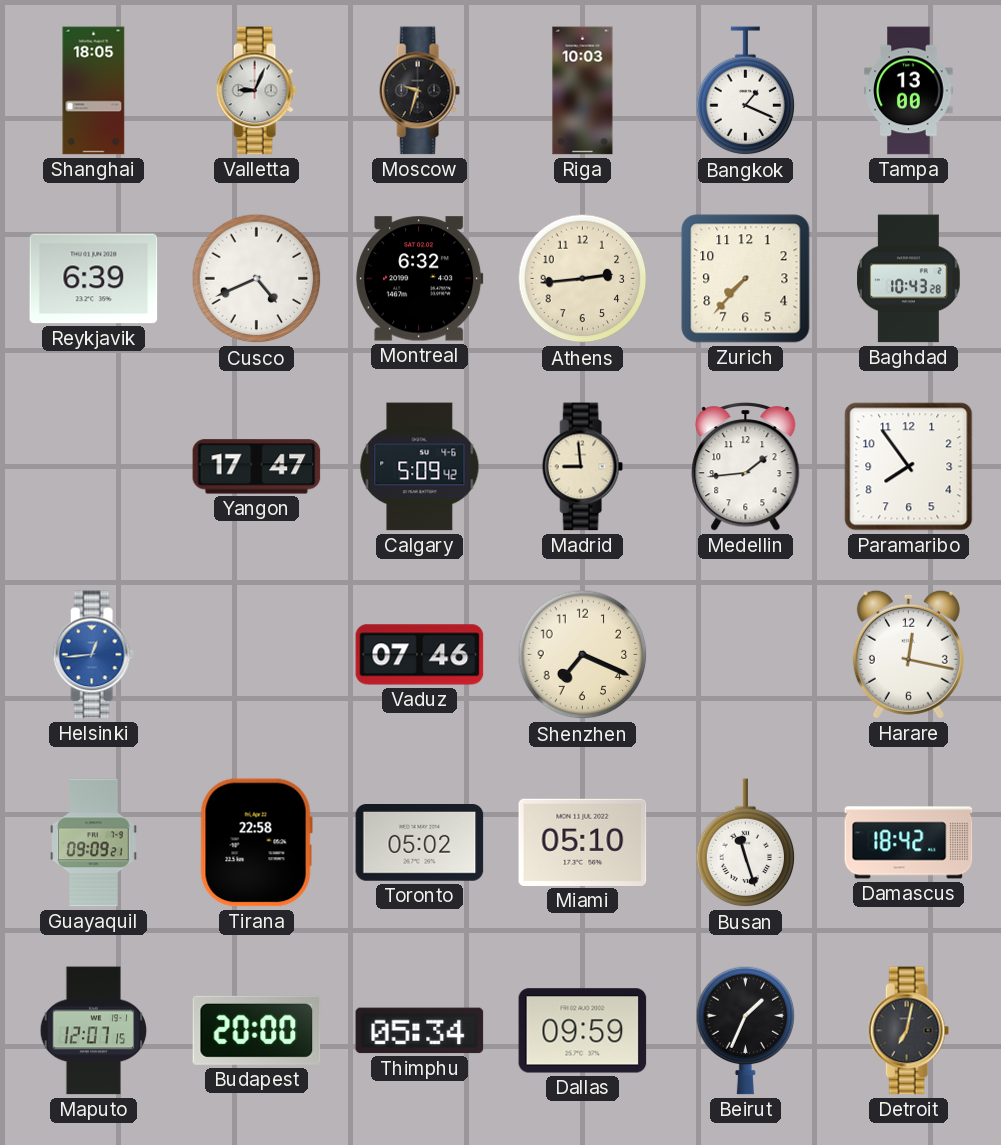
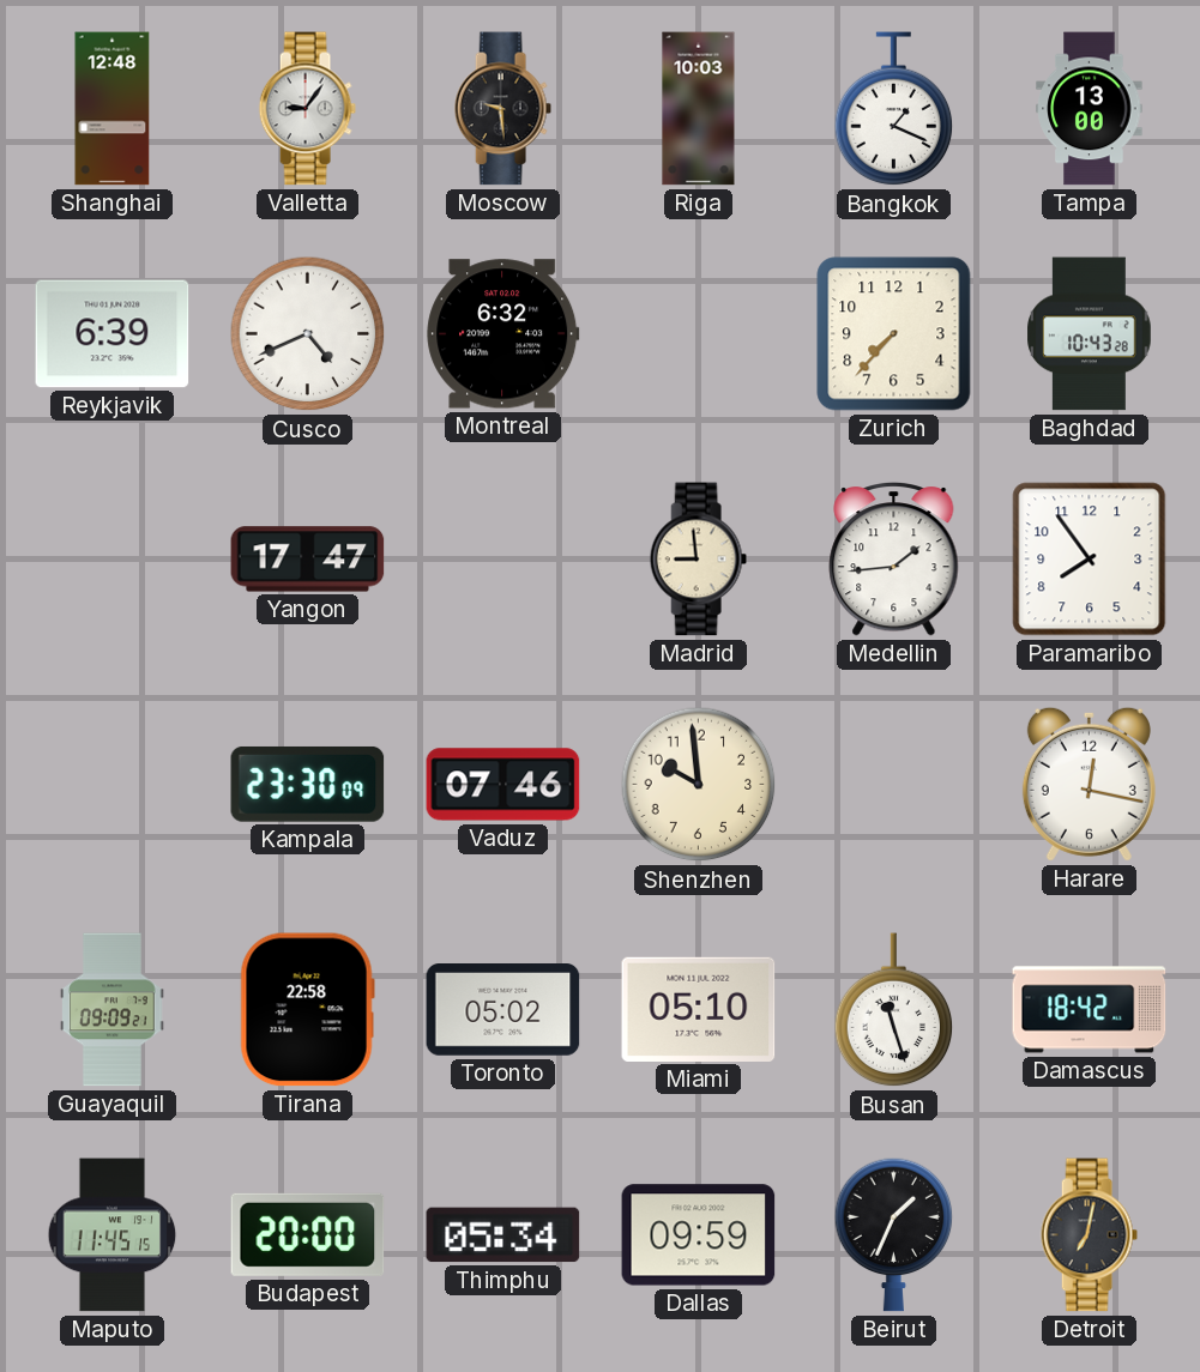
Shanghai: 18:05 -> 12:48 (113, 109)
Valletta: 9:04 -> 9:06 (307, 109)
Moscow: 9:33 -> 9:29 (502, 109)
Athens: 2:44 -> none (583, 279)
Calgary: 5:09 -> none (420, 467)
Helsinki: 12:44 -> none (93, 655)
Kampala: none -> 23:30 (308, 785)
Shenzhen: 7:19 -> 9:59 (699, 785)
Maputo: 12:07 -> 11:45 (113, 1235)
